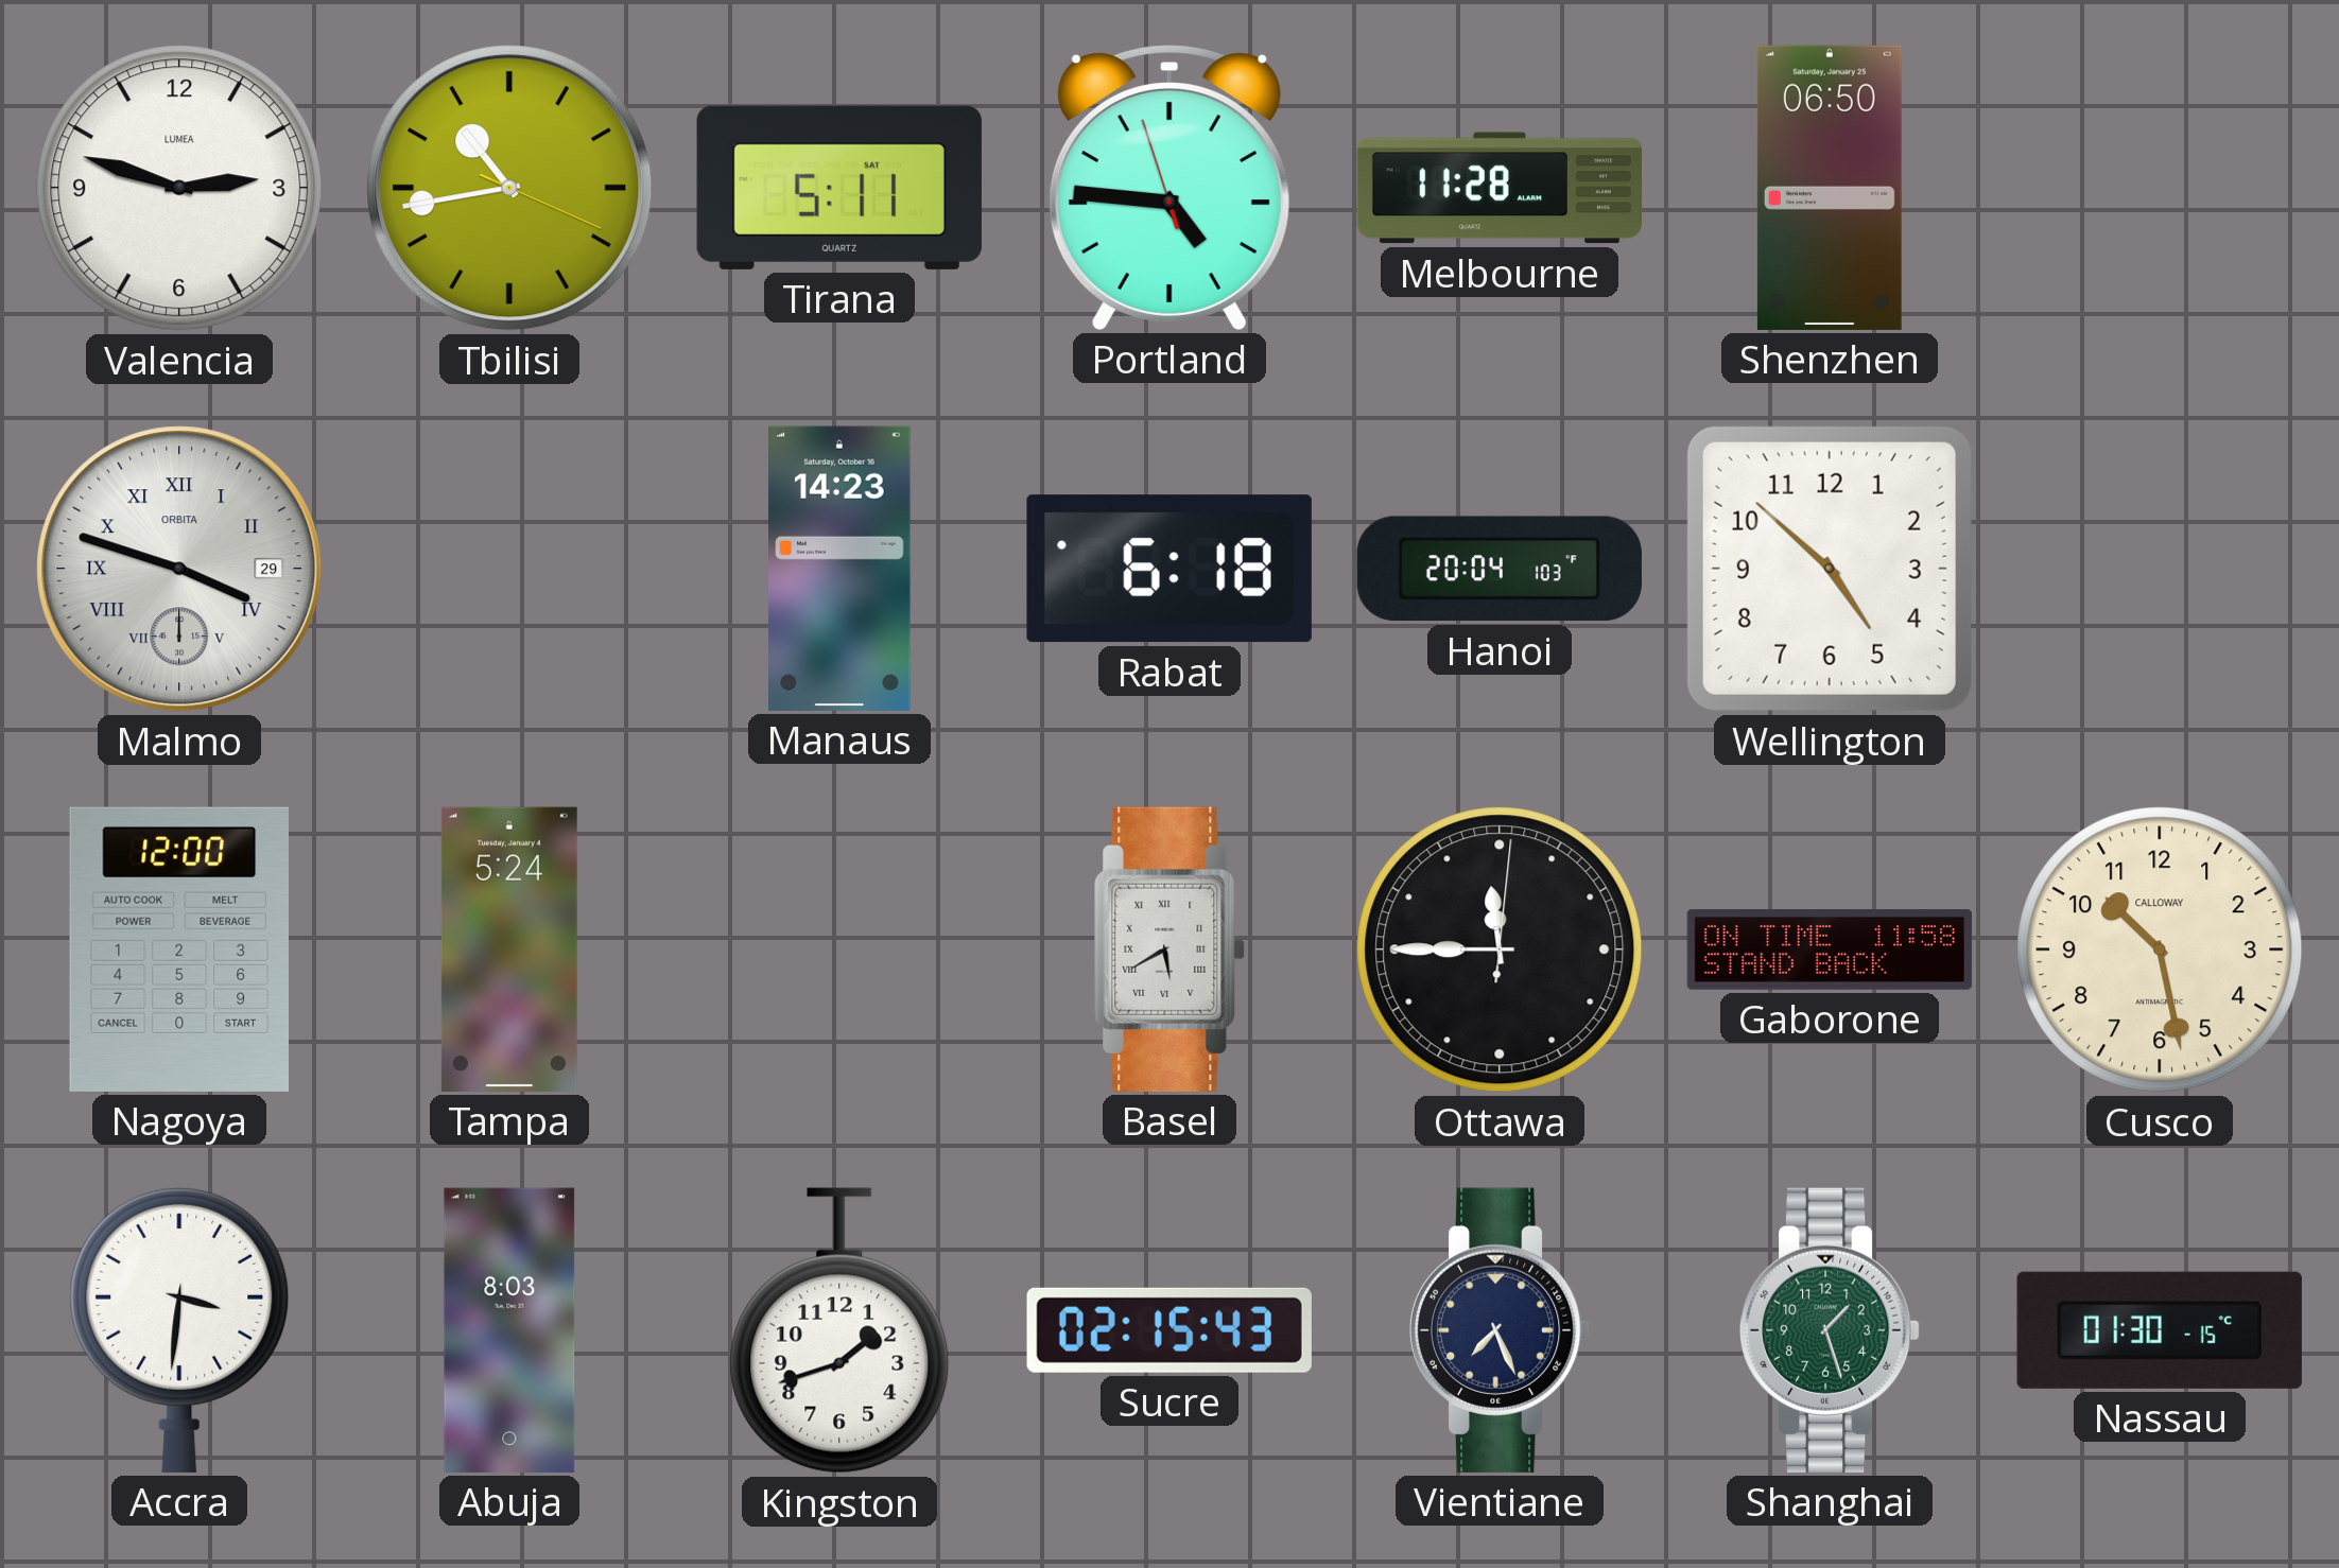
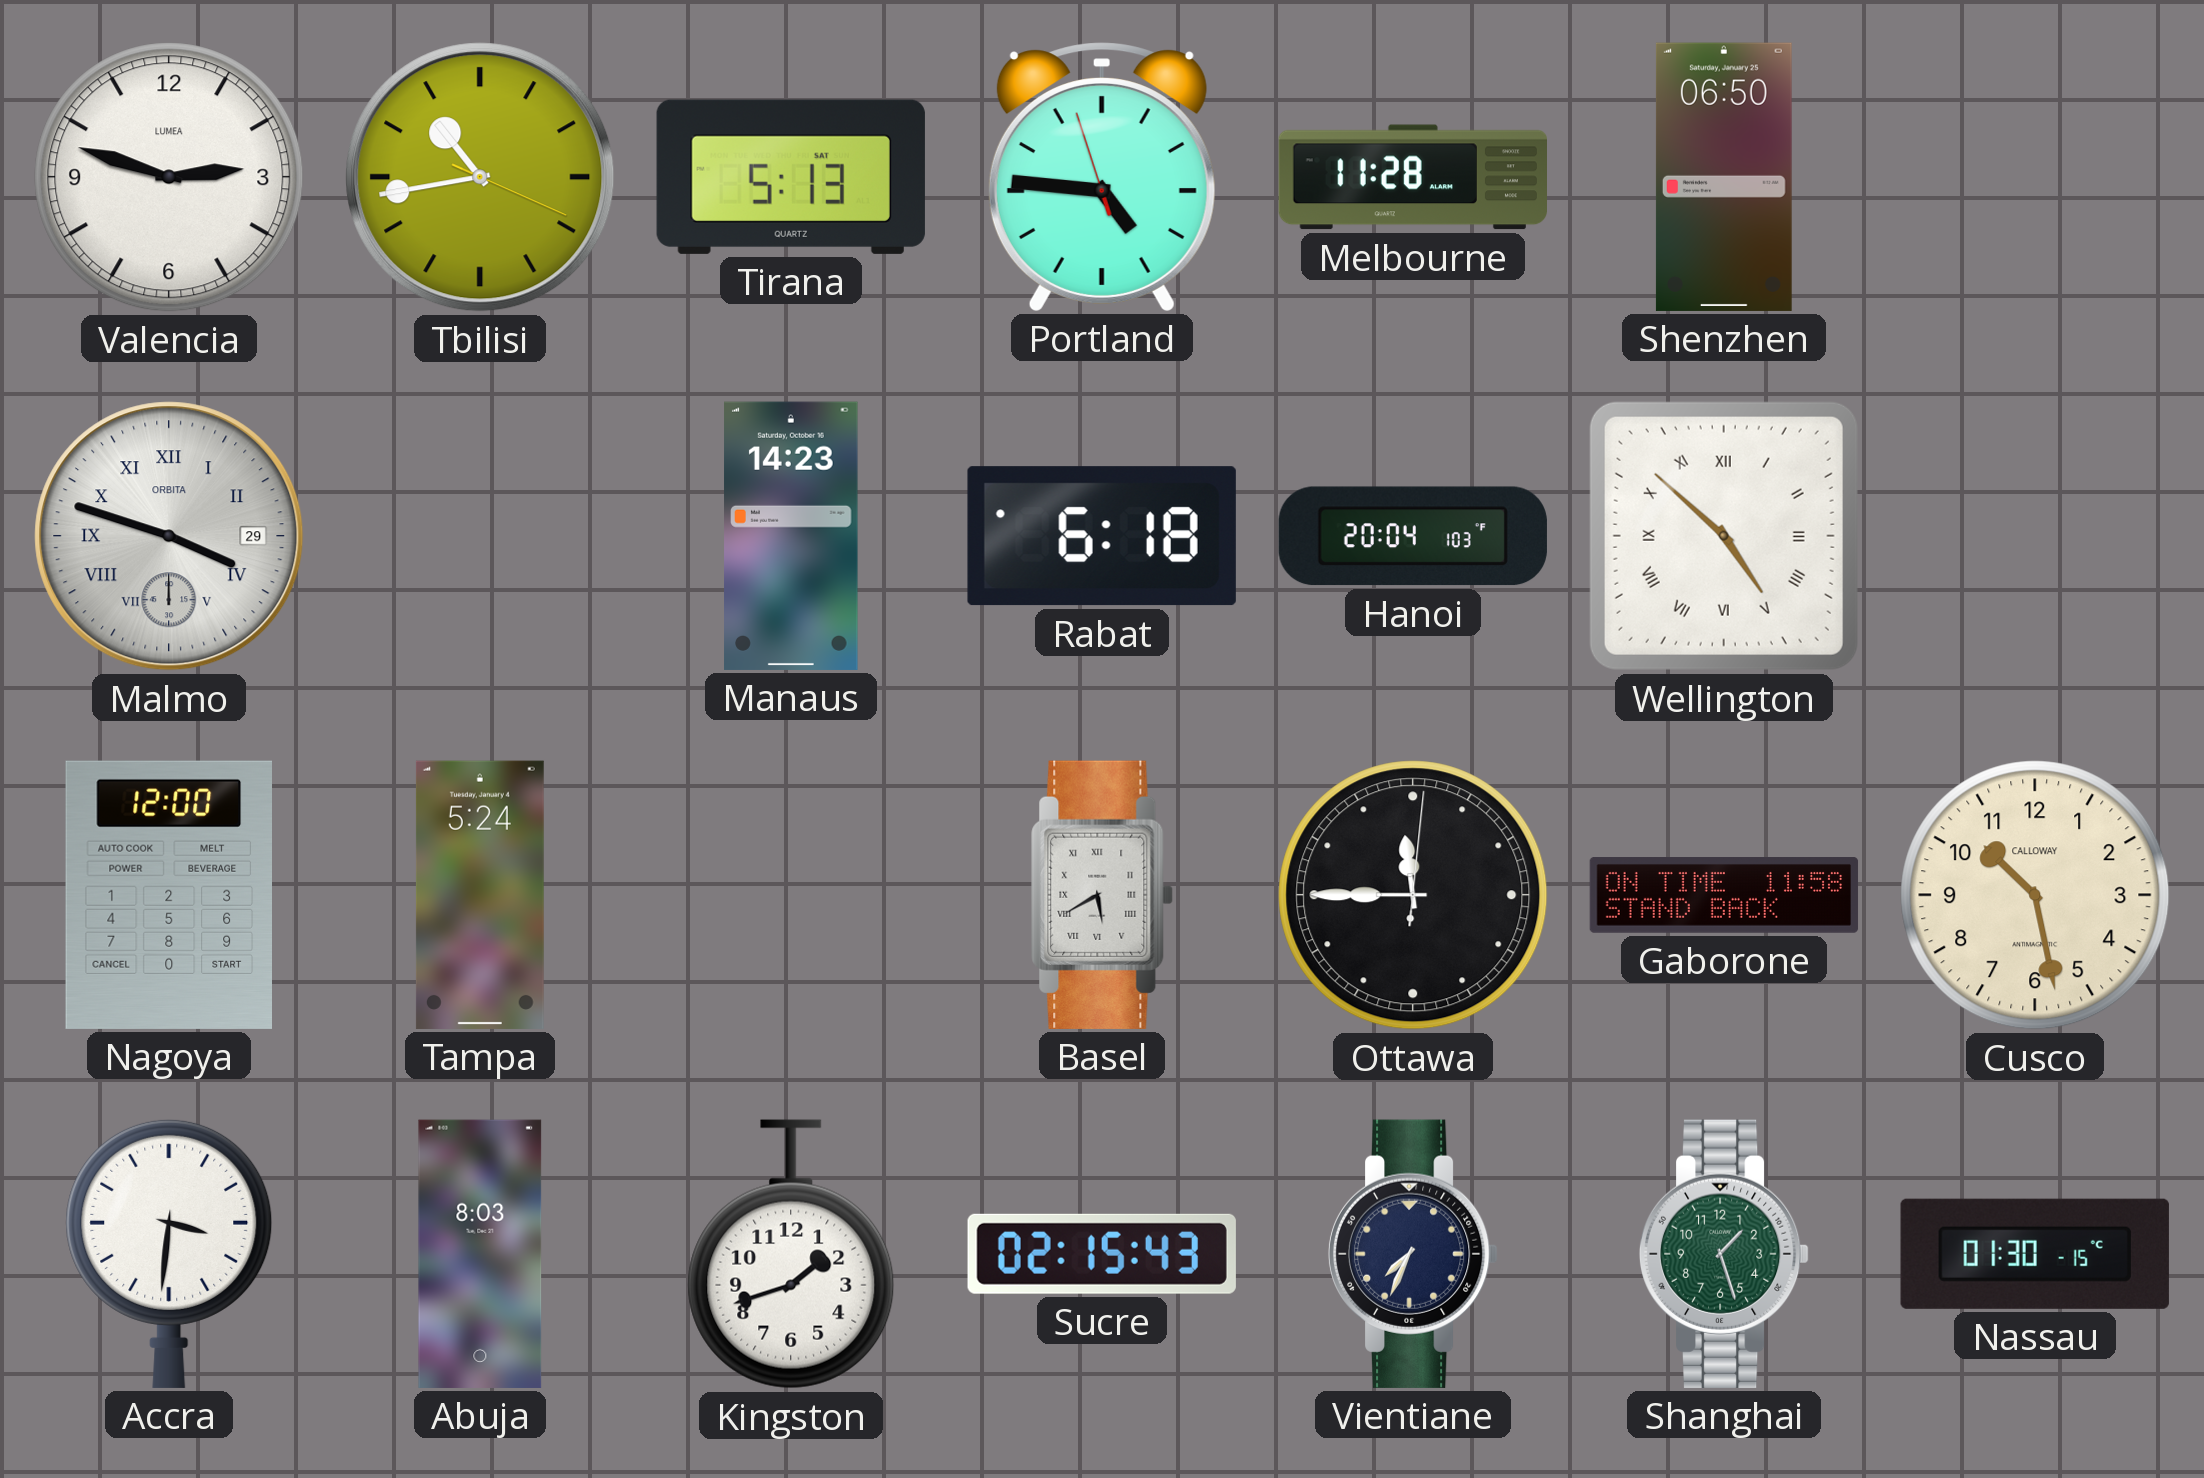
Tirana: 5:11 -> 5:13 (791, 177)
Wellington numerals: Arabic -> Roman (1724, 536)
Vientiane: 7:26 -> 7:34 (1413, 1254)
